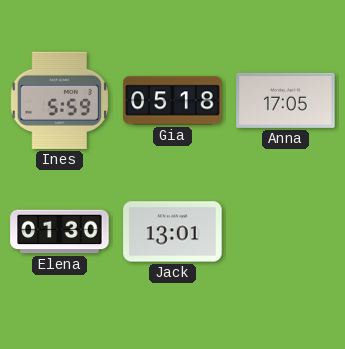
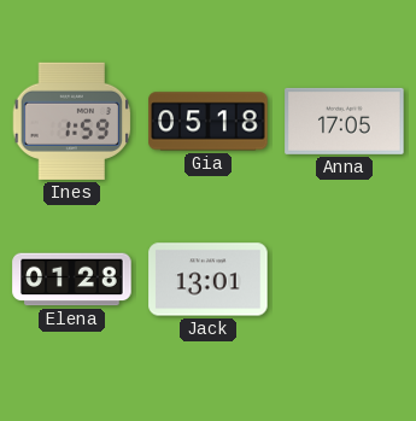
Ines: 5:59 -> 1:59 (72, 121)
Elena: 01:30 -> 01:28 (72, 280)
